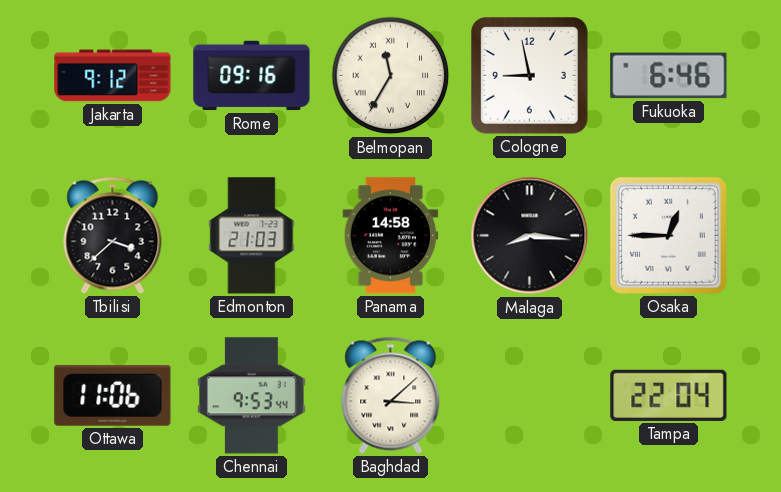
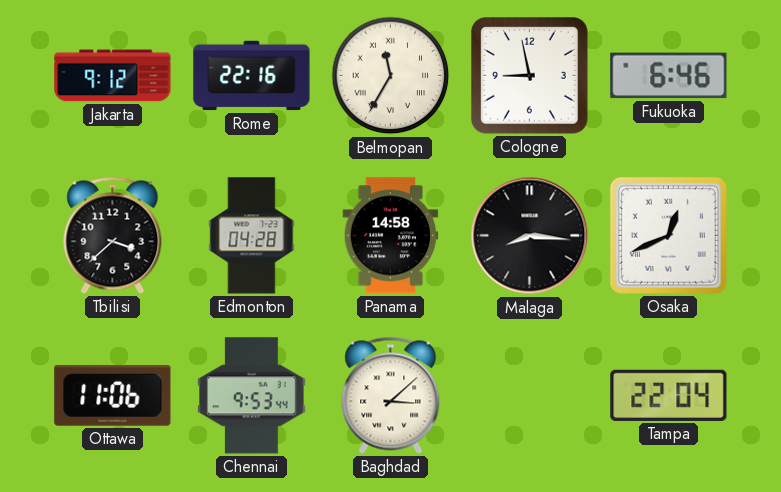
Rome: 09:16 -> 22:16 (252, 76)
Edmonton: 21:03 -> 04:28 (252, 236)
Osaka: 12:45 -> 12:41 (668, 235)
